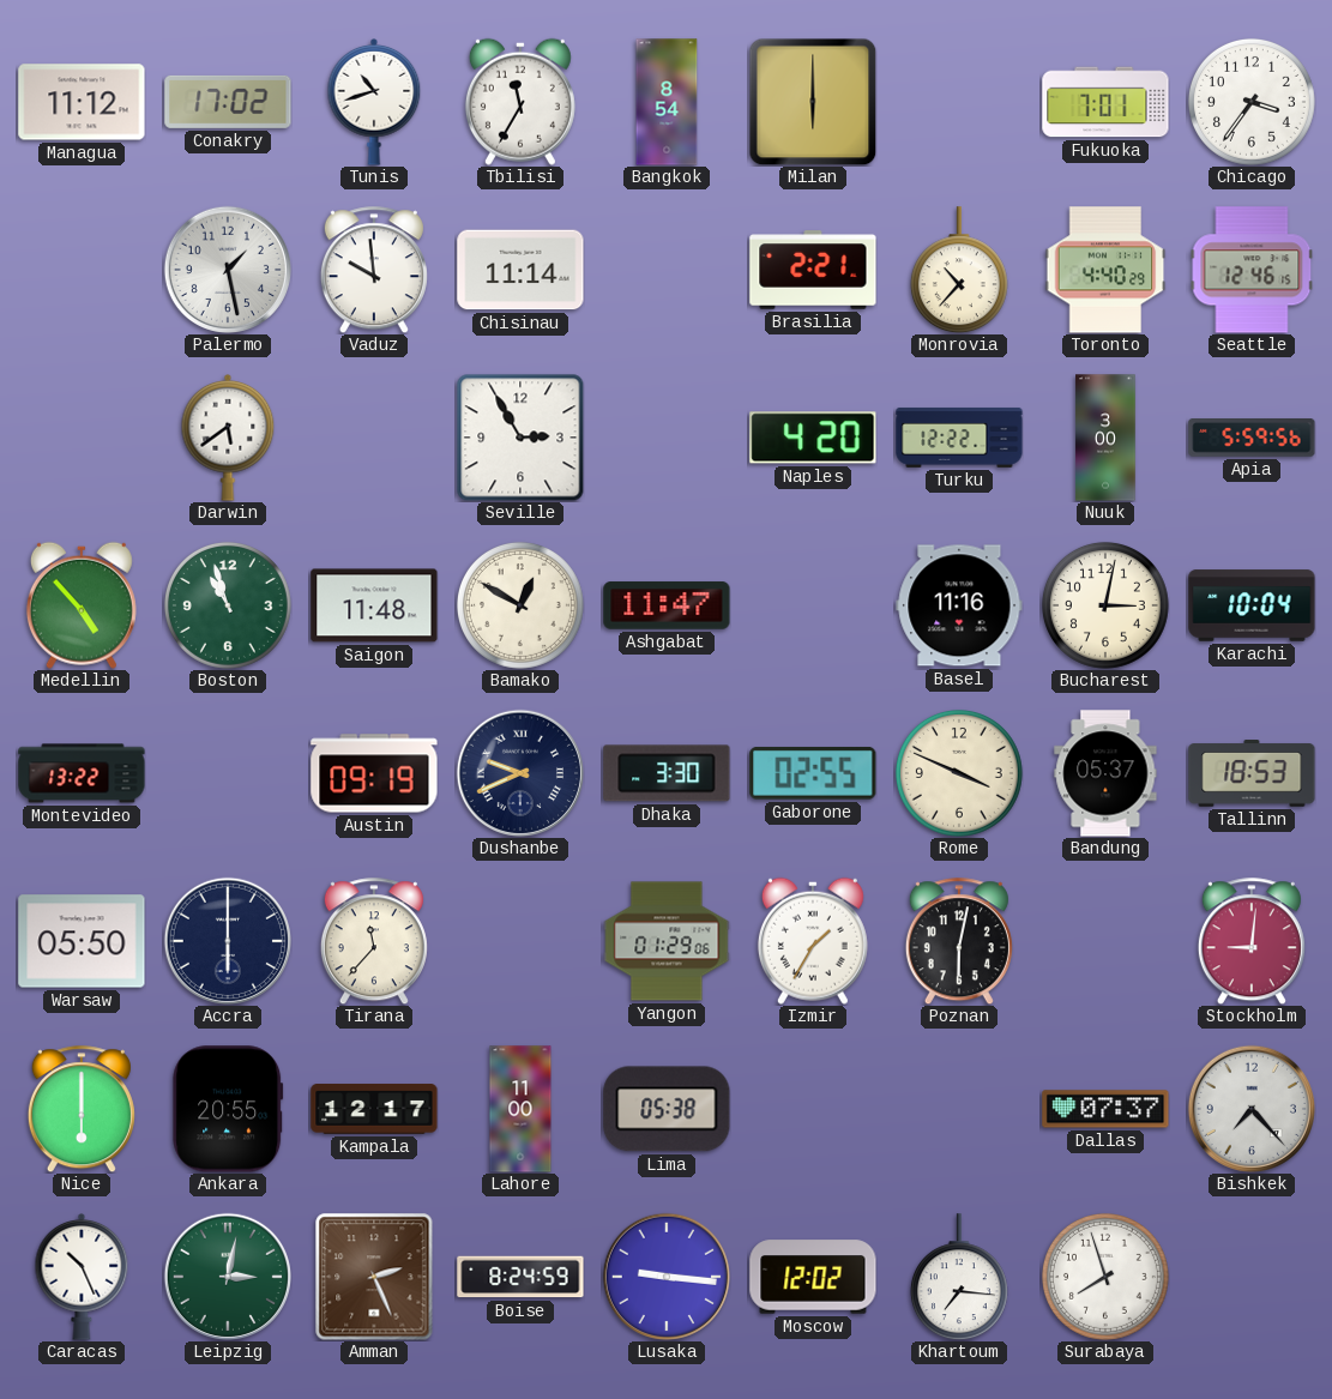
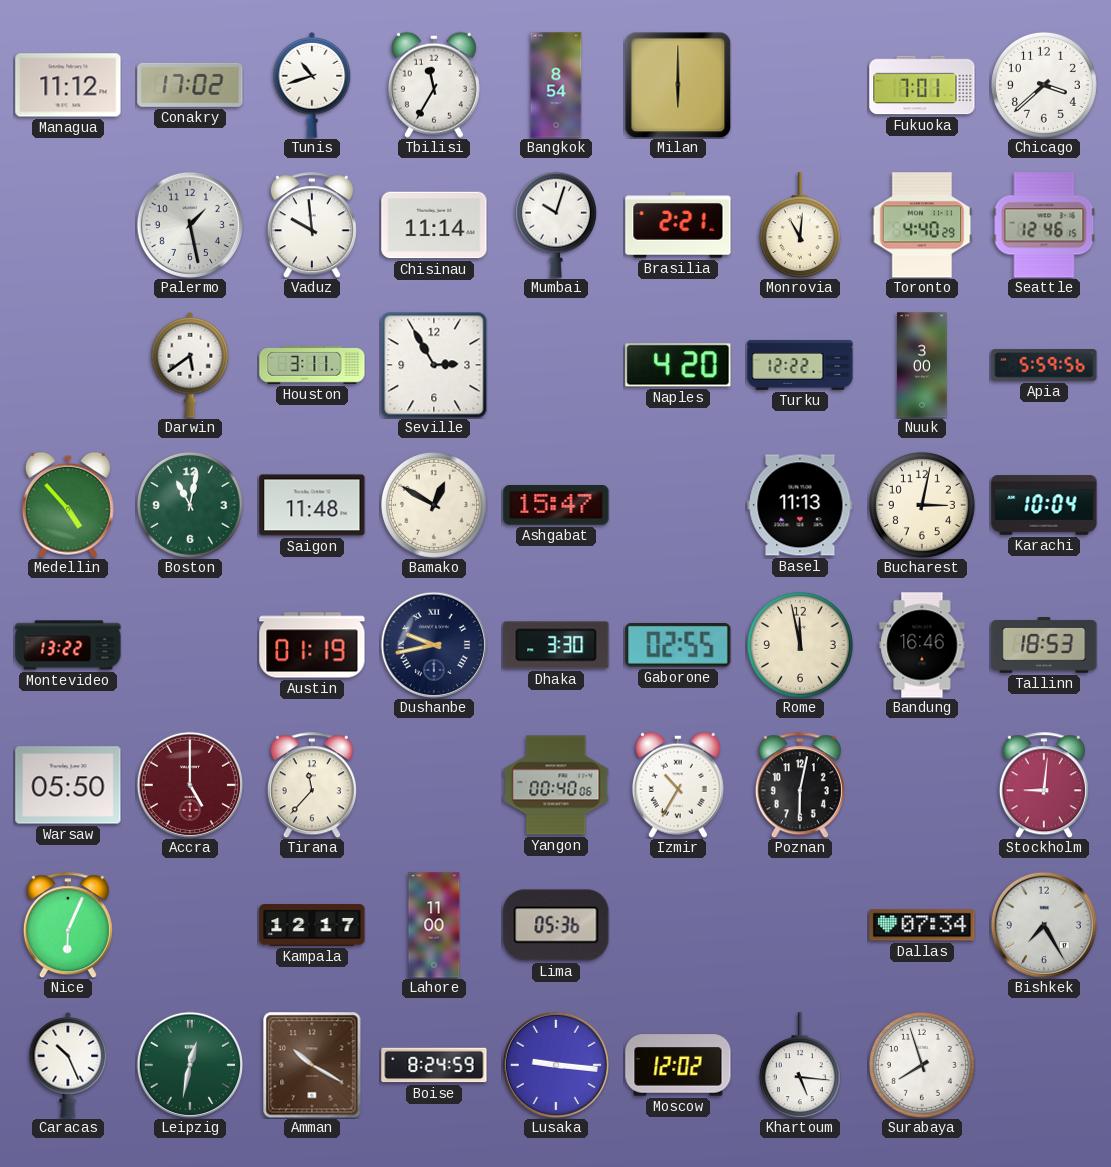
Chicago: 3:36 -> 3:38 (1044, 85)
Mumbai: none -> 10:03 (556, 225)
Monrovia: 10:37 -> 11:01 (800, 225)
Houston: none -> 3:11 (312, 365)
Boston: 10:57 -> 11:02 (190, 505)
Ashgabat: 11:47 -> 15:47 (556, 505)
Basel: 11:16 -> 11:13 (800, 505)
Austin: 09:19 -> 01:19 (312, 645)
Dushanbe: 9:41 -> 9:43 (433, 644)
Rome: 3:49 -> 11:58 (800, 645)
Bandung: 05:37 -> 16:46 (922, 645)
Accra: 6:00 -> 5:00 (189, 784)
Accra dial: navy -> burgundy (189, 784)
Yangon: 01:29 -> 00:40 (556, 785)
Izmir: 1:35 -> 10:35 (678, 785)
Nice: 6:00 -> 6:04 (68, 925)
Ankara: 20:55 -> none (228, 1109)
Lima: 05:38 -> 05:36 (556, 925)
Dallas: 07:37 -> 07:34 (922, 925)
Bishkek: 7:23 -> 7:25 (1043, 924)
Leipzig: 3:02 -> 12:32 (189, 1064)
Amman: 2:26 -> 10:20 (312, 1065)
Khartoum: 7:16 -> 5:16 (800, 1065)
